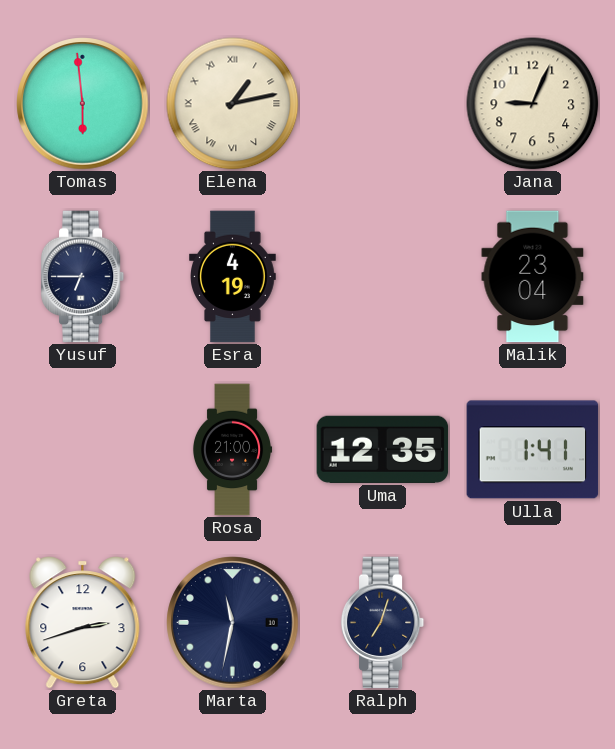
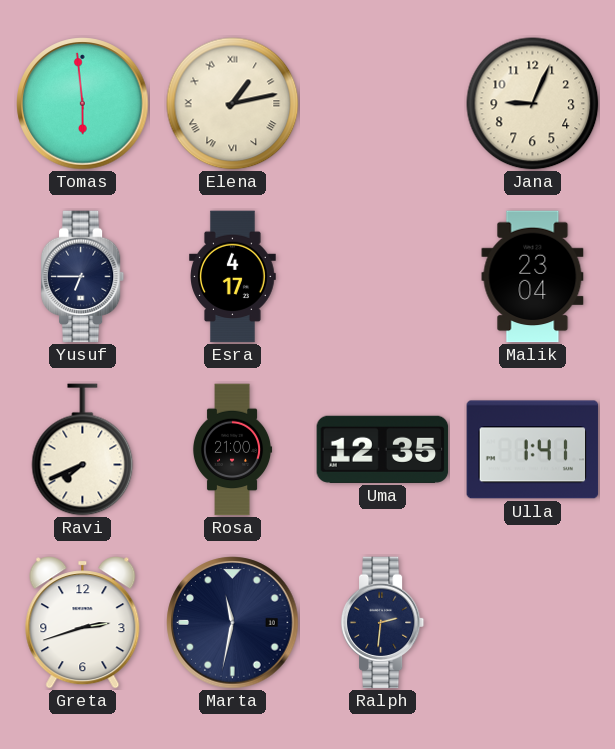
Esra: 4:19 -> 4:17 (233, 277)
Ravi: none -> 7:41 (83, 450)
Ralph: 7:03 -> 2:31 (383, 623)
